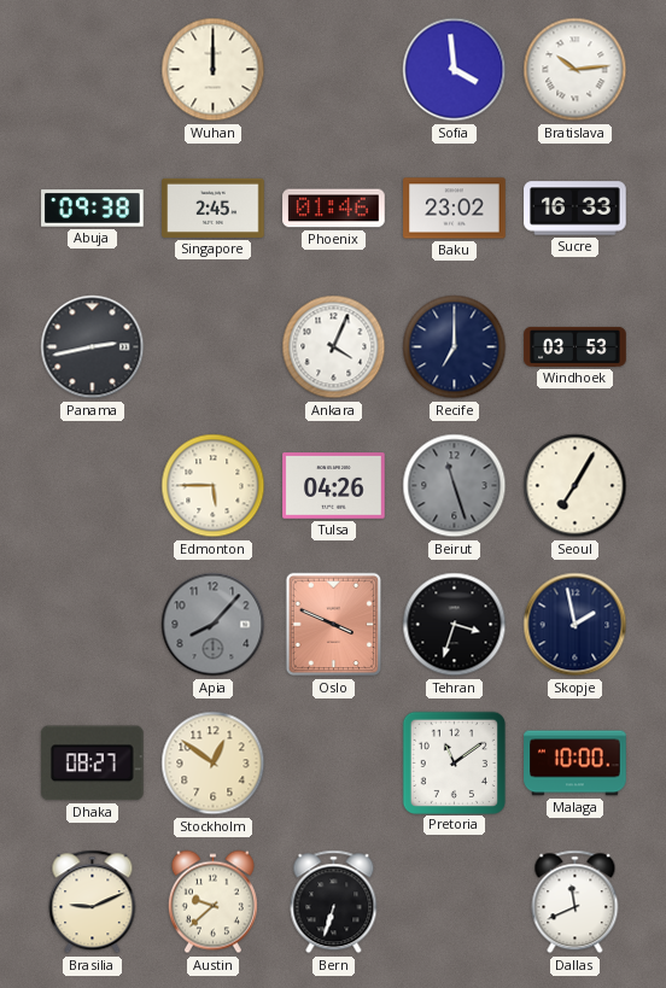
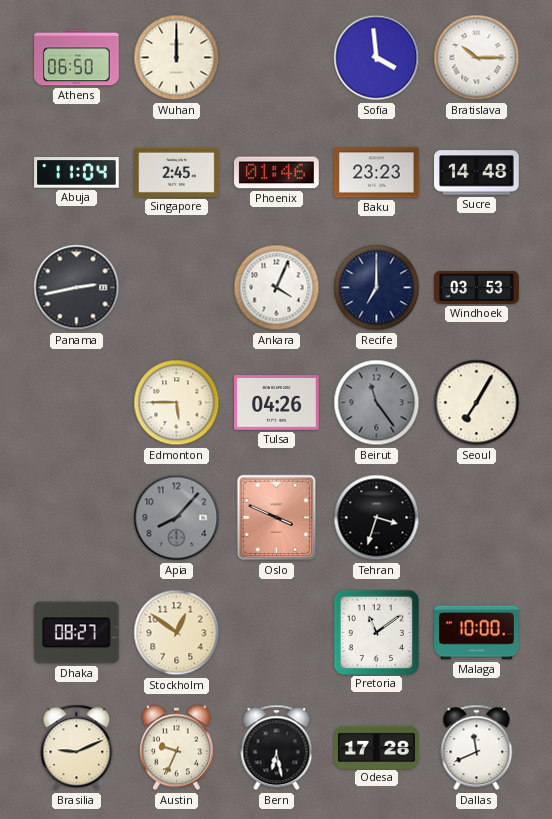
Athens: none -> 06:50 (77, 58)
Bratislava: 10:14 -> 10:15 (477, 58)
Abuja: 09:38 -> 11:04 (77, 173)
Baku: 23:02 -> 23:23 (377, 173)
Sucre: 16:33 -> 14:48 (477, 173)
Beirut: 11:27 -> 11:24 (377, 403)
Skopje: 1:58 -> none (576, 625)
Austin: 9:38 -> 9:34 (176, 748)
Bern: 6:33 -> 6:28 (277, 748)
Odesa: none -> 17:28 (377, 747)
